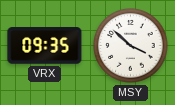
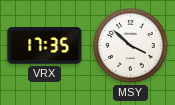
VRX: 09:35 -> 17:35 (45, 46)
